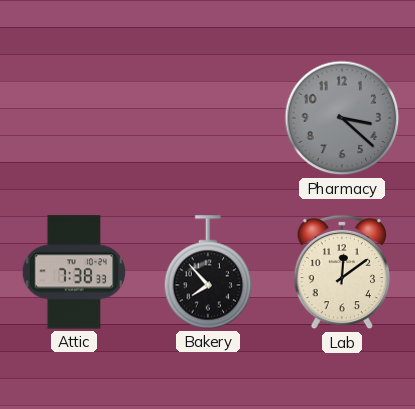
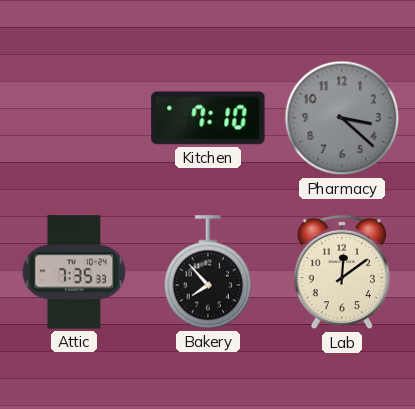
Kitchen: none -> 7:10 (208, 118)
Attic: 7:38 -> 7:35 (74, 272)
